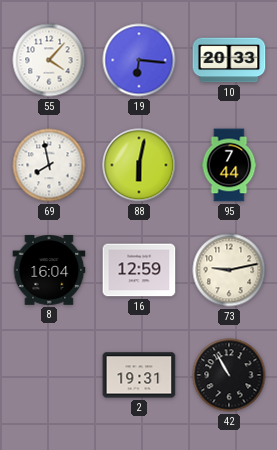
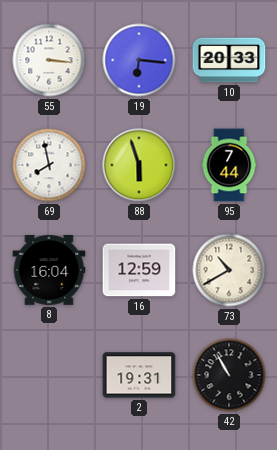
55: 4:07 -> 3:16 (49, 60)
88: 6:02 -> 5:57 (139, 165)
73: 9:13 -> 10:40 (229, 270)
